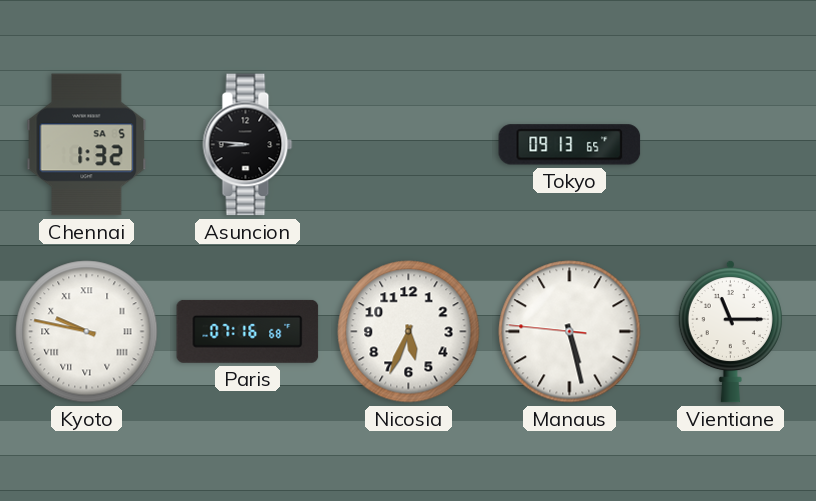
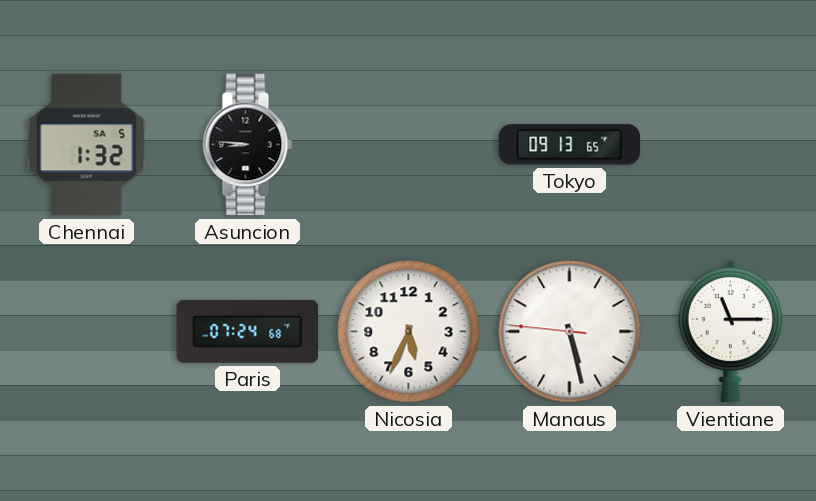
Kyoto: 9:47 -> none (87, 332)
Paris: 07:16 -> 07:24 (248, 331)
